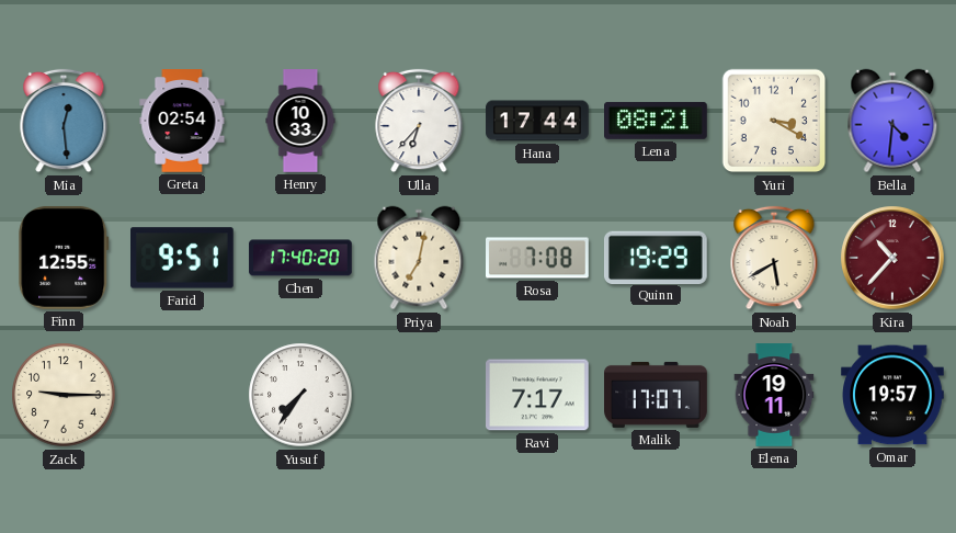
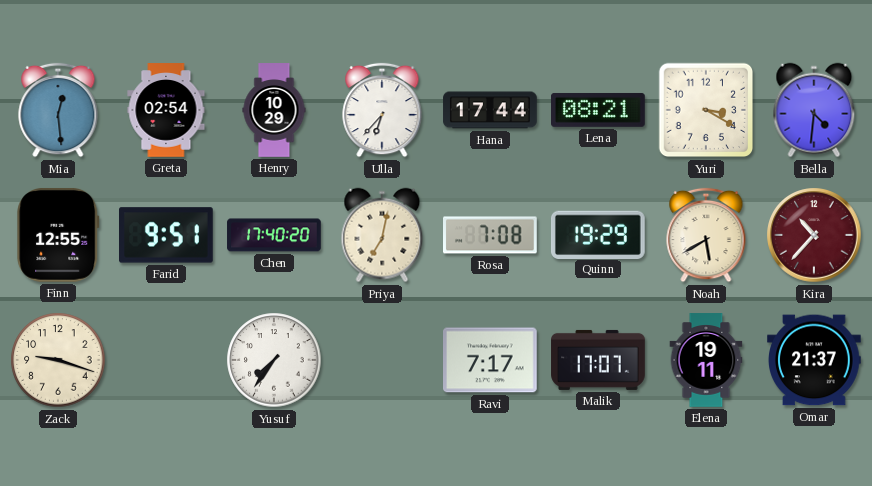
Henry: 10:33 -> 10:29 (274, 110)
Zack: 9:15 -> 9:18 (58, 360)
Omar: 19:57 -> 21:37 (814, 360)
